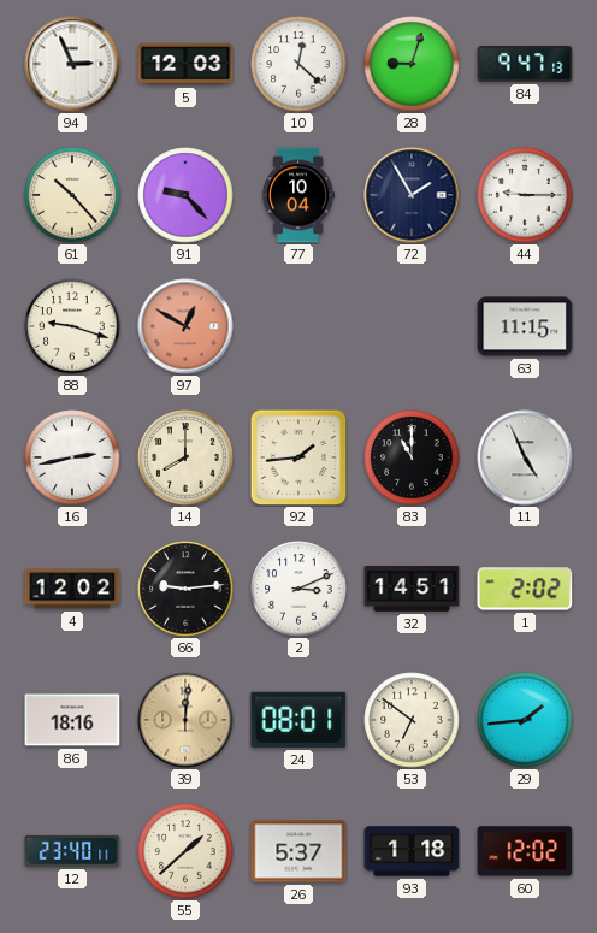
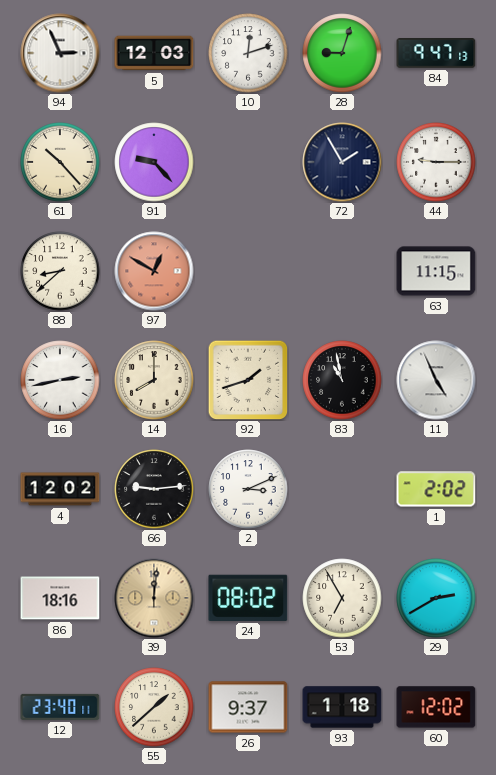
10: 12:22 -> 12:12 (248, 53)
77: 10:04 -> none (298, 195)
88: 9:18 -> 8:38 (60, 271)
92: 1:44 -> 1:42 (248, 380)
83: 11:00 -> 10:58 (342, 380)
32: 14:51 -> none (412, 589)
24: 08:01 -> 08:02 (248, 598)
53: 6:51 -> 6:55 (342, 598)
29: 1:44 -> 2:40 (436, 598)
26: 5:37 -> 9:37 (248, 707)
